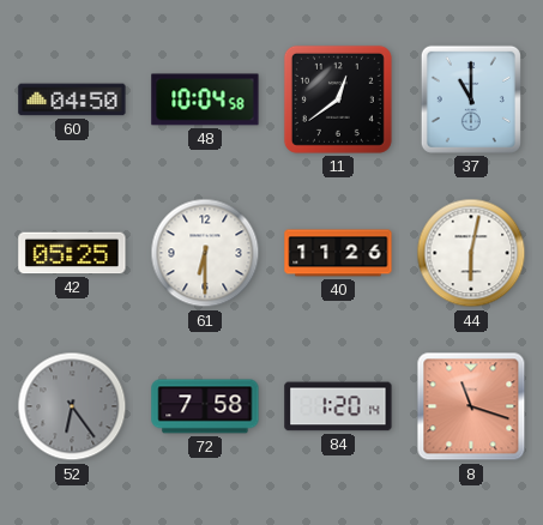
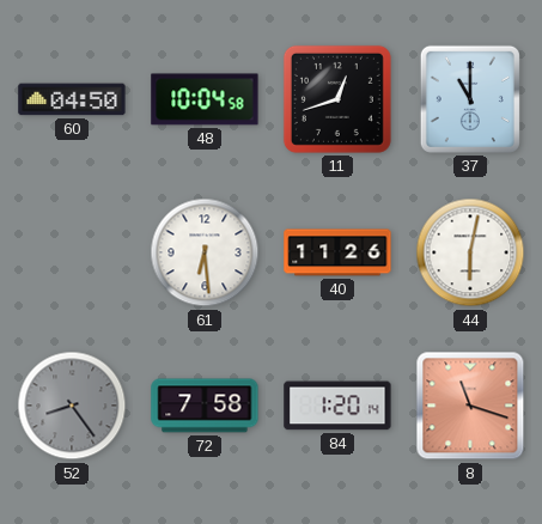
11: 12:39 -> 12:42 (337, 99)
42: 05:25 -> none (72, 253)
61: 6:30 -> 6:29 (205, 252)
52: 6:24 -> 8:24 (72, 406)
